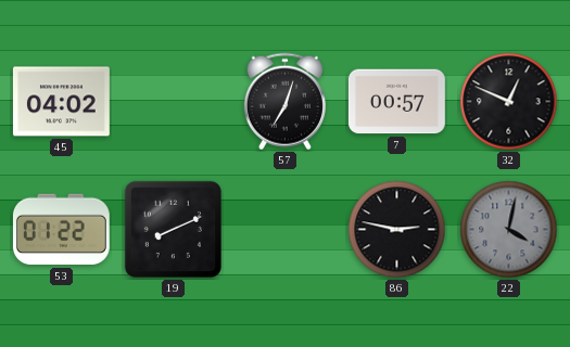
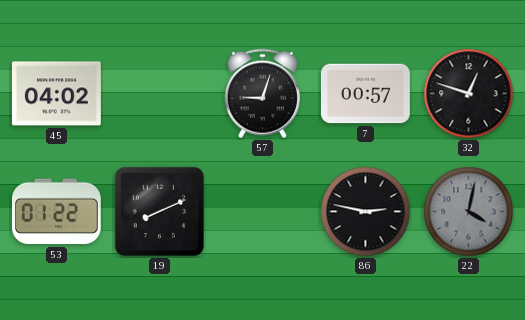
57: 7:03 -> 9:03 (262, 94)
32: 12:49 -> 12:48 (469, 94)
